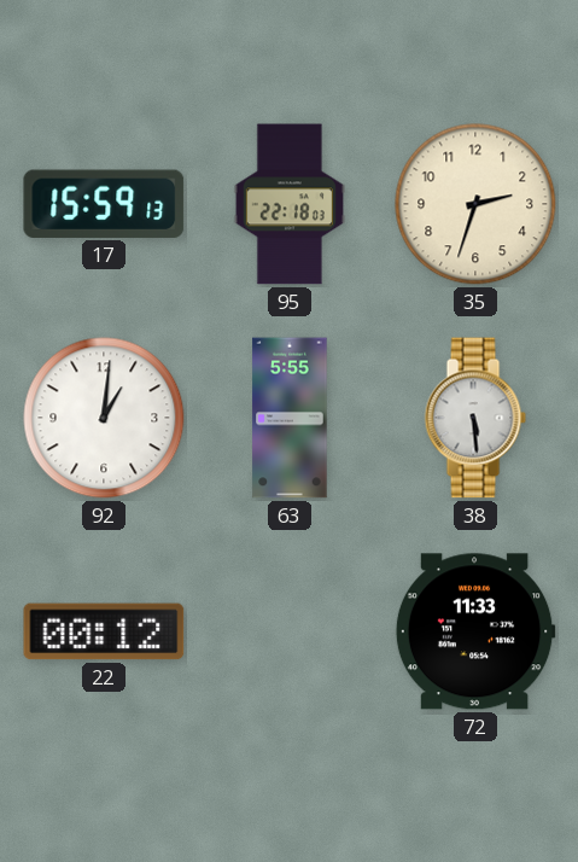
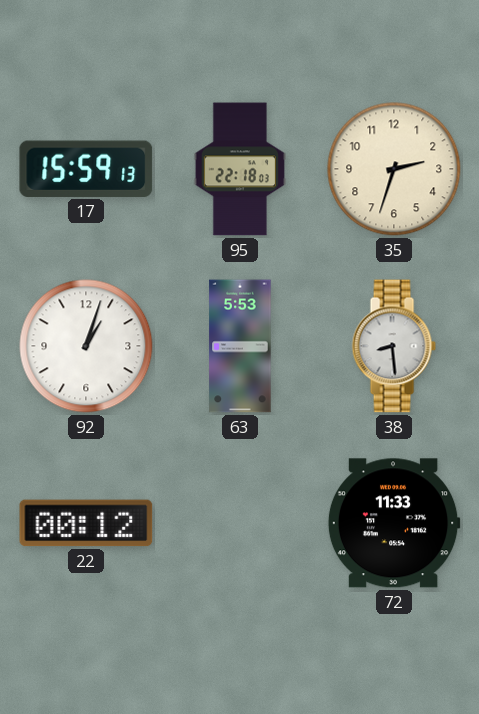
92: 1:01 -> 1:03 (86, 346)
63: 5:55 -> 5:53 (240, 346)
38: 5:29 -> 8:29 (394, 346)
